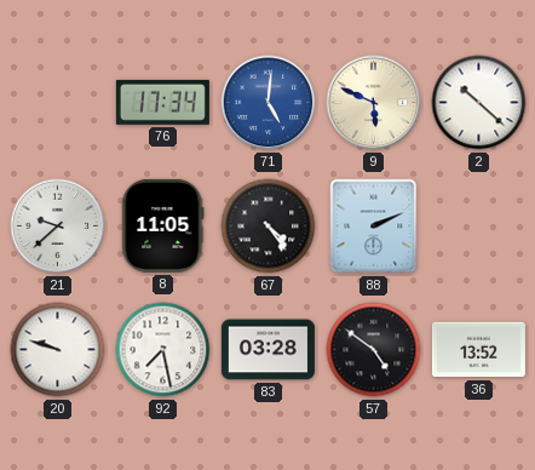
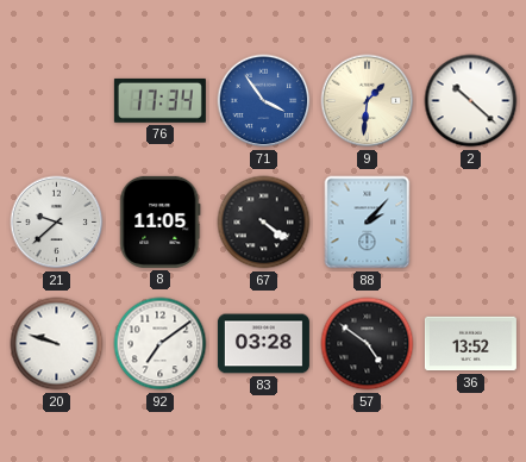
71: 5:01 -> 3:54 (264, 101)
9: 5:49 -> 1:31 (368, 101)
67: 4:24 -> 4:21 (264, 223)
88: 2:11 -> 2:07 (368, 223)
92: 7:28 -> 7:09 (161, 344)
